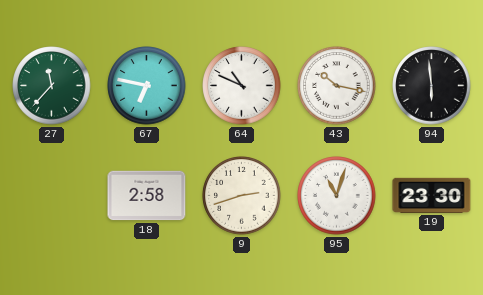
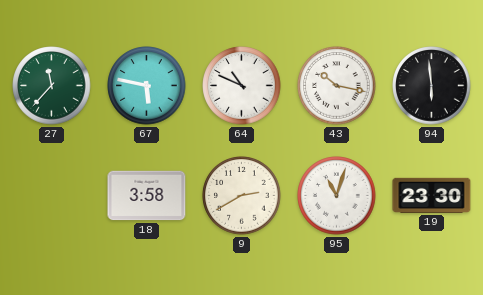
67: 6:47 -> 5:47 (147, 86)
18: 2:58 -> 3:58 (147, 196)
9: 2:42 -> 2:40 (242, 196)
